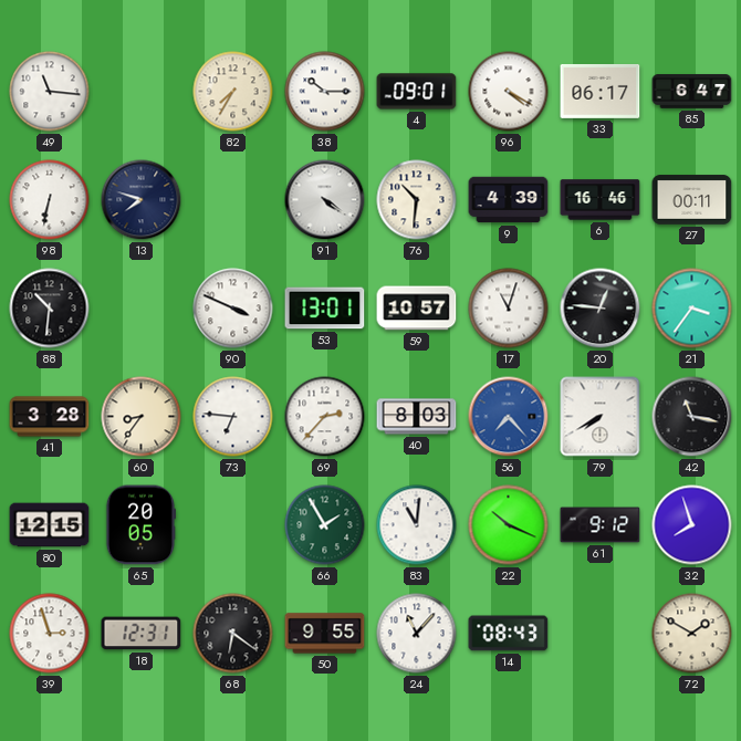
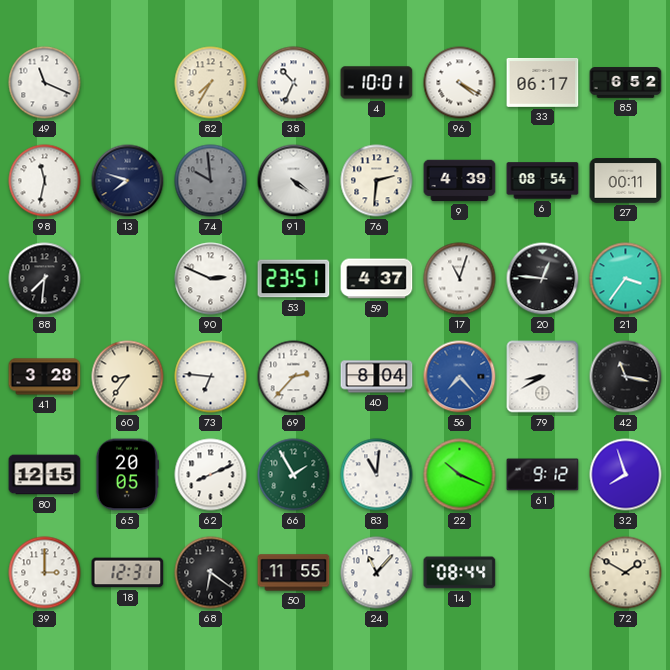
49: 11:16 -> 11:19 (45, 83)
38: 10:15 -> 10:34 (294, 83)
4: 09:01 -> 10:01 (377, 83)
85: 6:47 -> 6:52 (626, 83)
98: 6:32 -> 11:32 (45, 181)
74: none -> 9:59 (211, 181)
76: 10:31 -> 2:31 (377, 181)
6: 16:46 -> 08:54 (543, 181)
88: 10:31 -> 7:31 (45, 279)
90: 3:49 -> 2:49 (211, 279)
53: 13:01 -> 23:51 (294, 279)
59: 10:57 -> 4:37 (377, 279)
40: 8:03 -> 8:04 (377, 377)
79: 7:40 -> 8:40 (543, 377)
62: none -> 8:11 (211, 475)
39: 2:57 -> 3:00 (45, 573)
50: 9:55 -> 11:55 (294, 573)
14: 08:43 -> 08:44 (460, 573)
